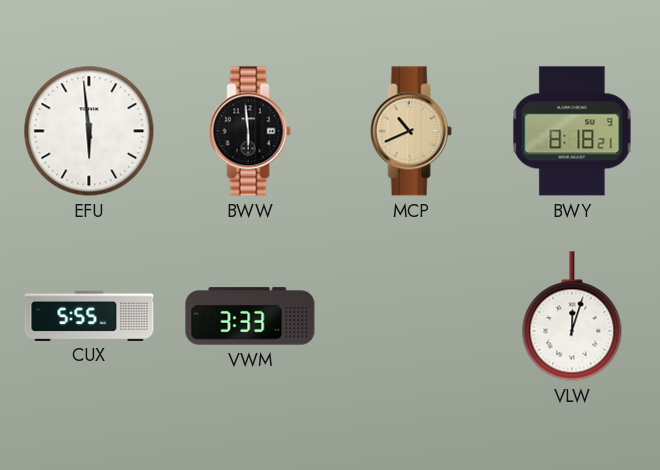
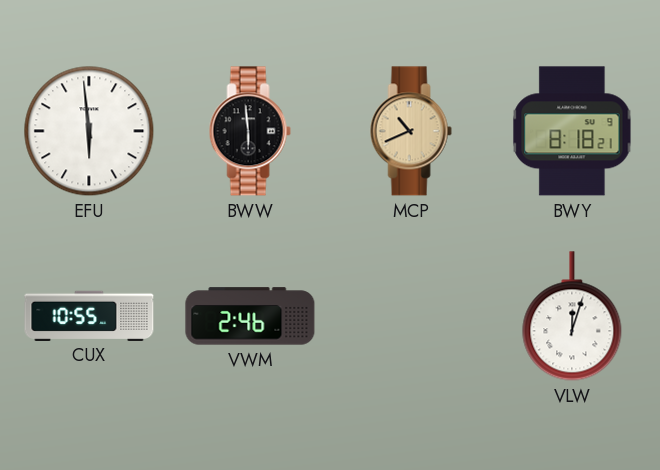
CUX: 5:55 -> 10:55 (89, 315)
VWM: 3:33 -> 2:46 (250, 316)
